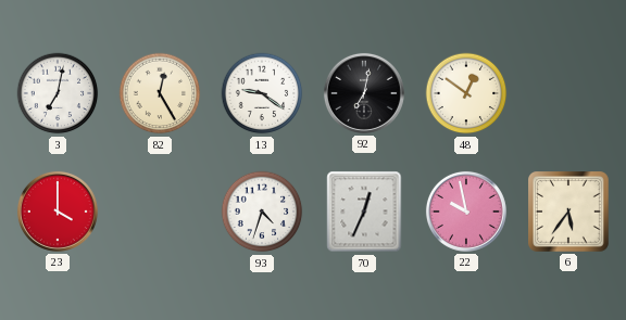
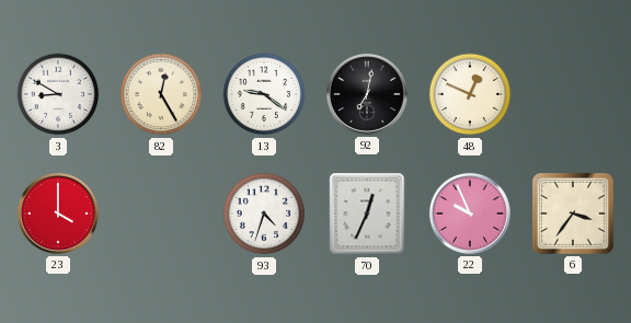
3: 7:02 -> 8:50 (58, 94)
48: 12:51 -> 12:49 (470, 94)
22: 9:58 -> 9:56 (470, 214)
6: 5:36 -> 3:36 (574, 215)
